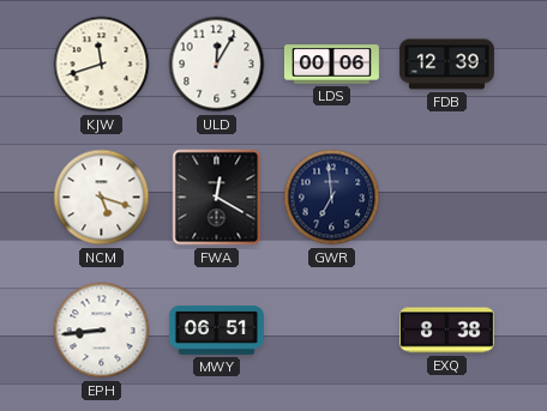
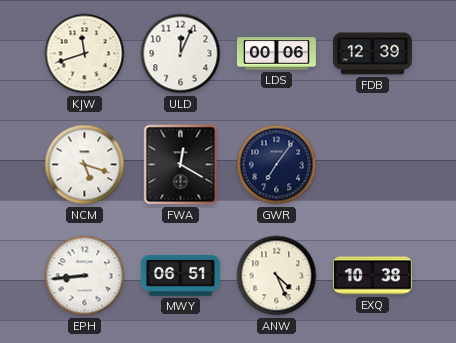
ULD: 12:05 -> 12:04 (181, 54)
GWR: 6:59 -> 7:06 (277, 165)
ANW: none -> 4:26 (277, 276)
EXQ: 8:38 -> 10:38 (372, 276)
